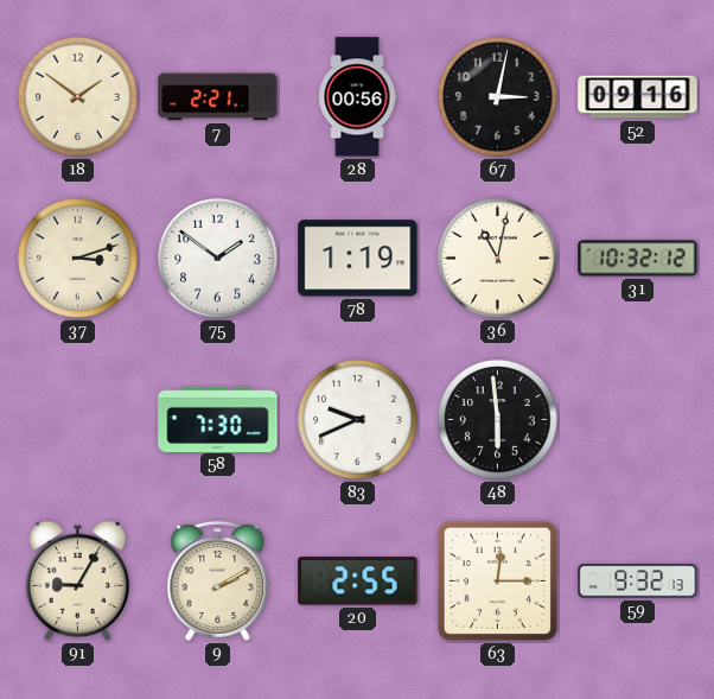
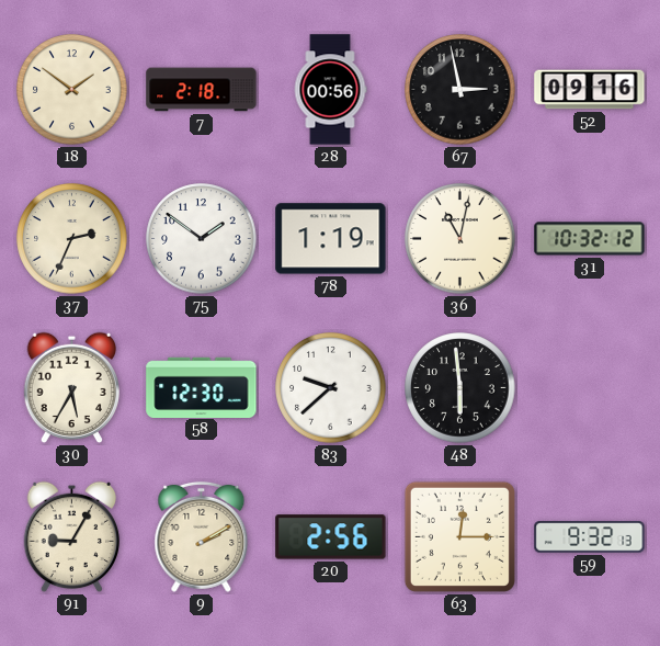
7: 2:21 -> 2:18 (202, 90)
67: 3:02 -> 2:58 (460, 90)
37: 3:12 -> 2:34 (72, 239)
30: none -> 5:35 (72, 388)
58: 7:30 -> 12:30 (202, 387)
83: 9:41 -> 9:38 (331, 388)
20: 2:55 -> 2:56 (331, 537)
